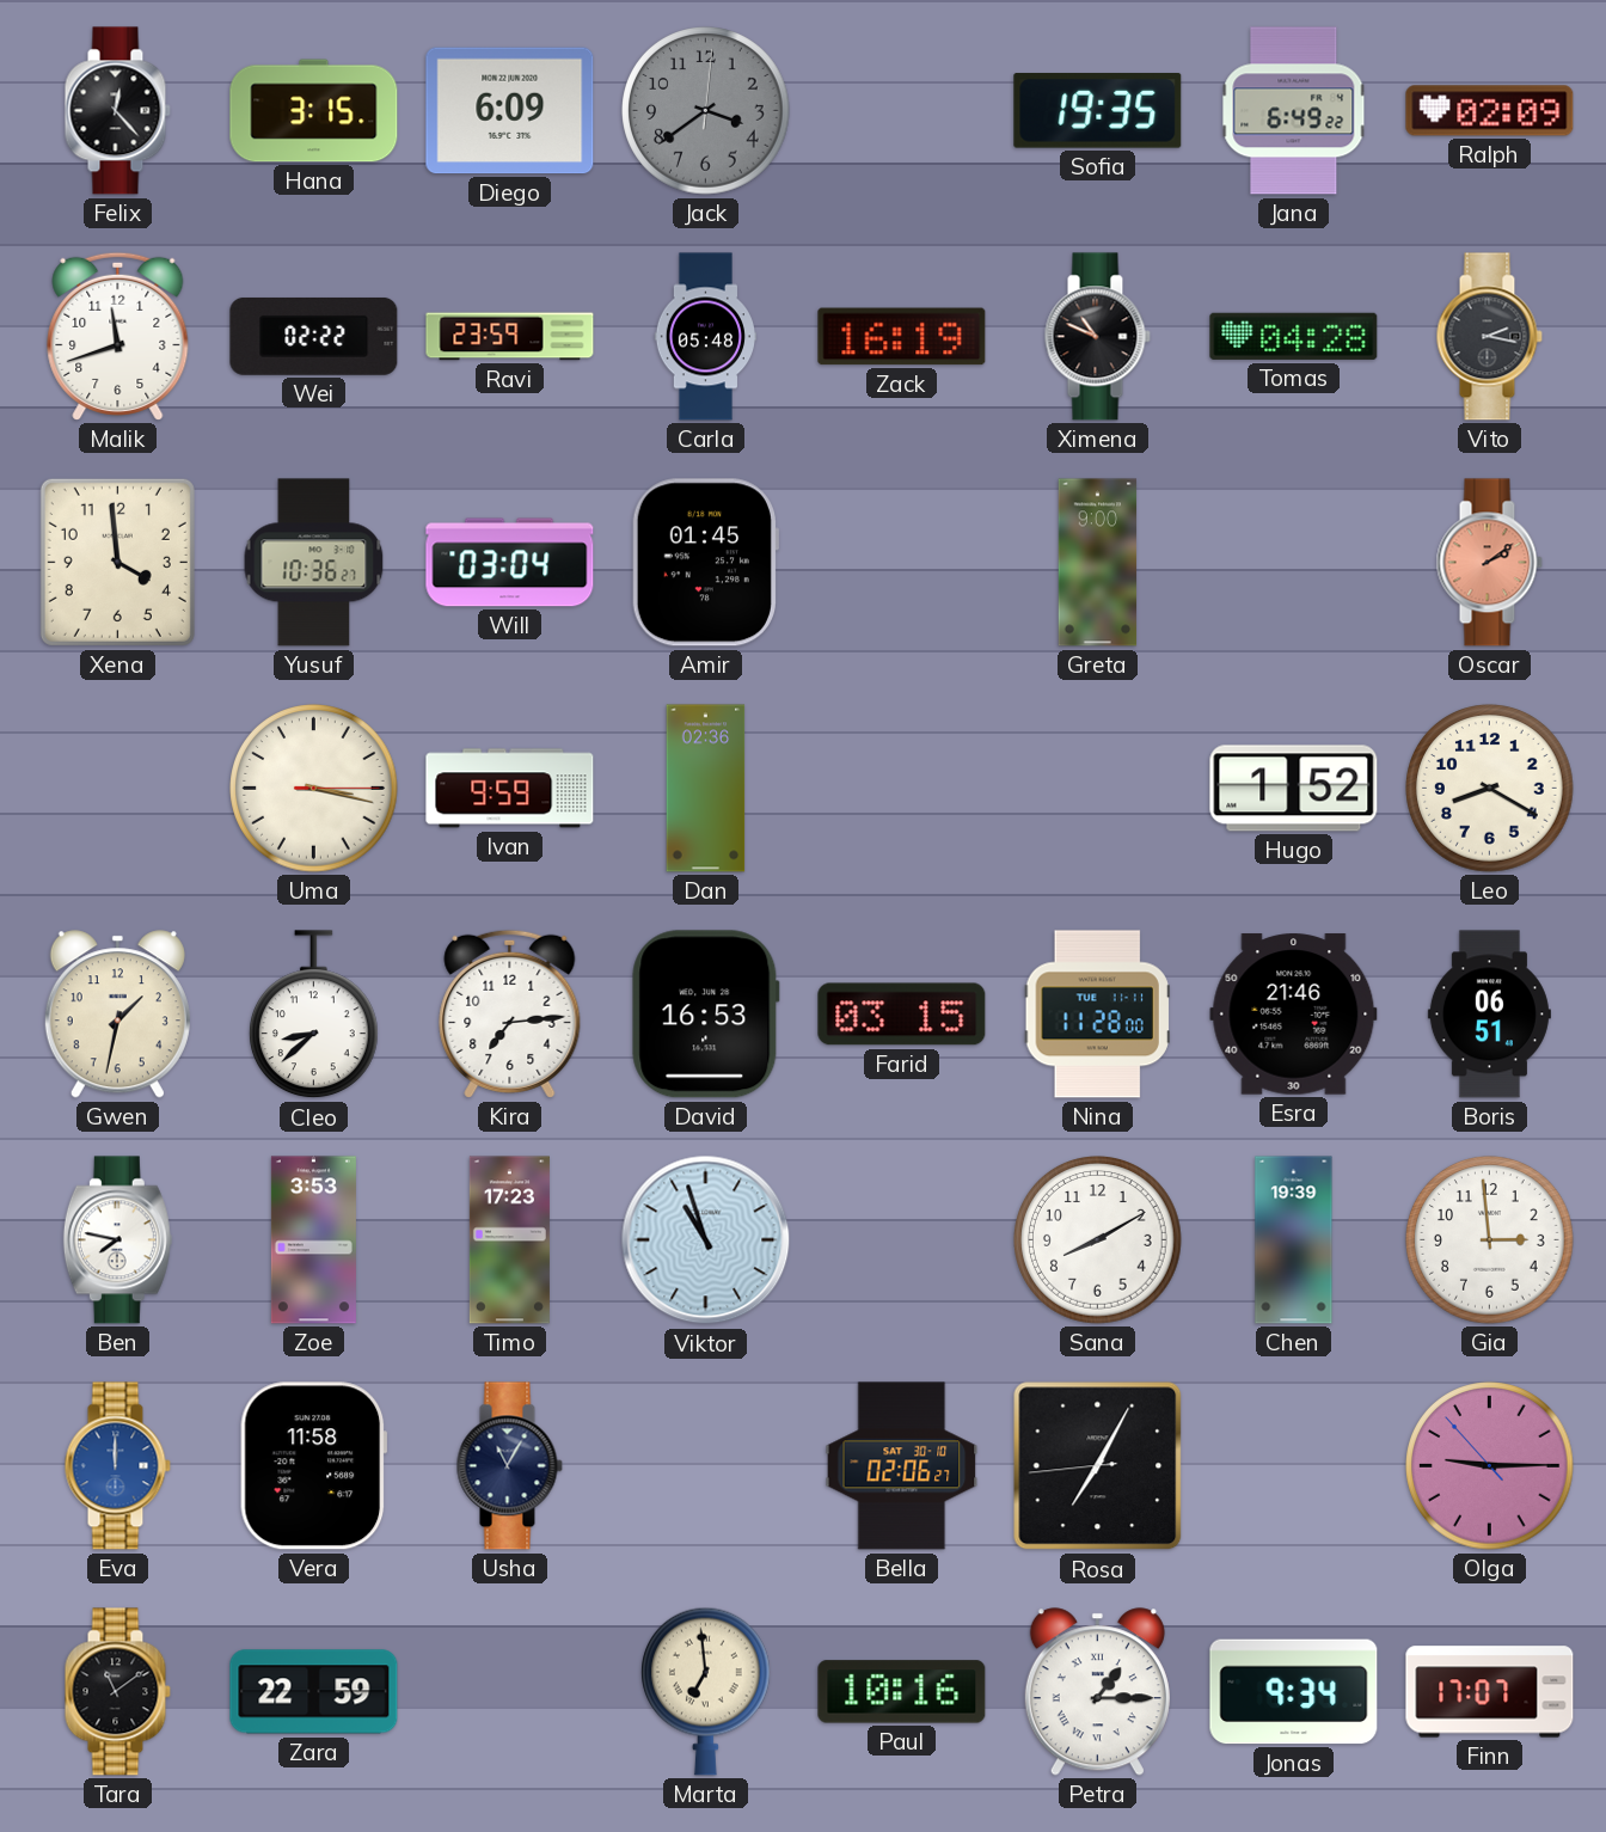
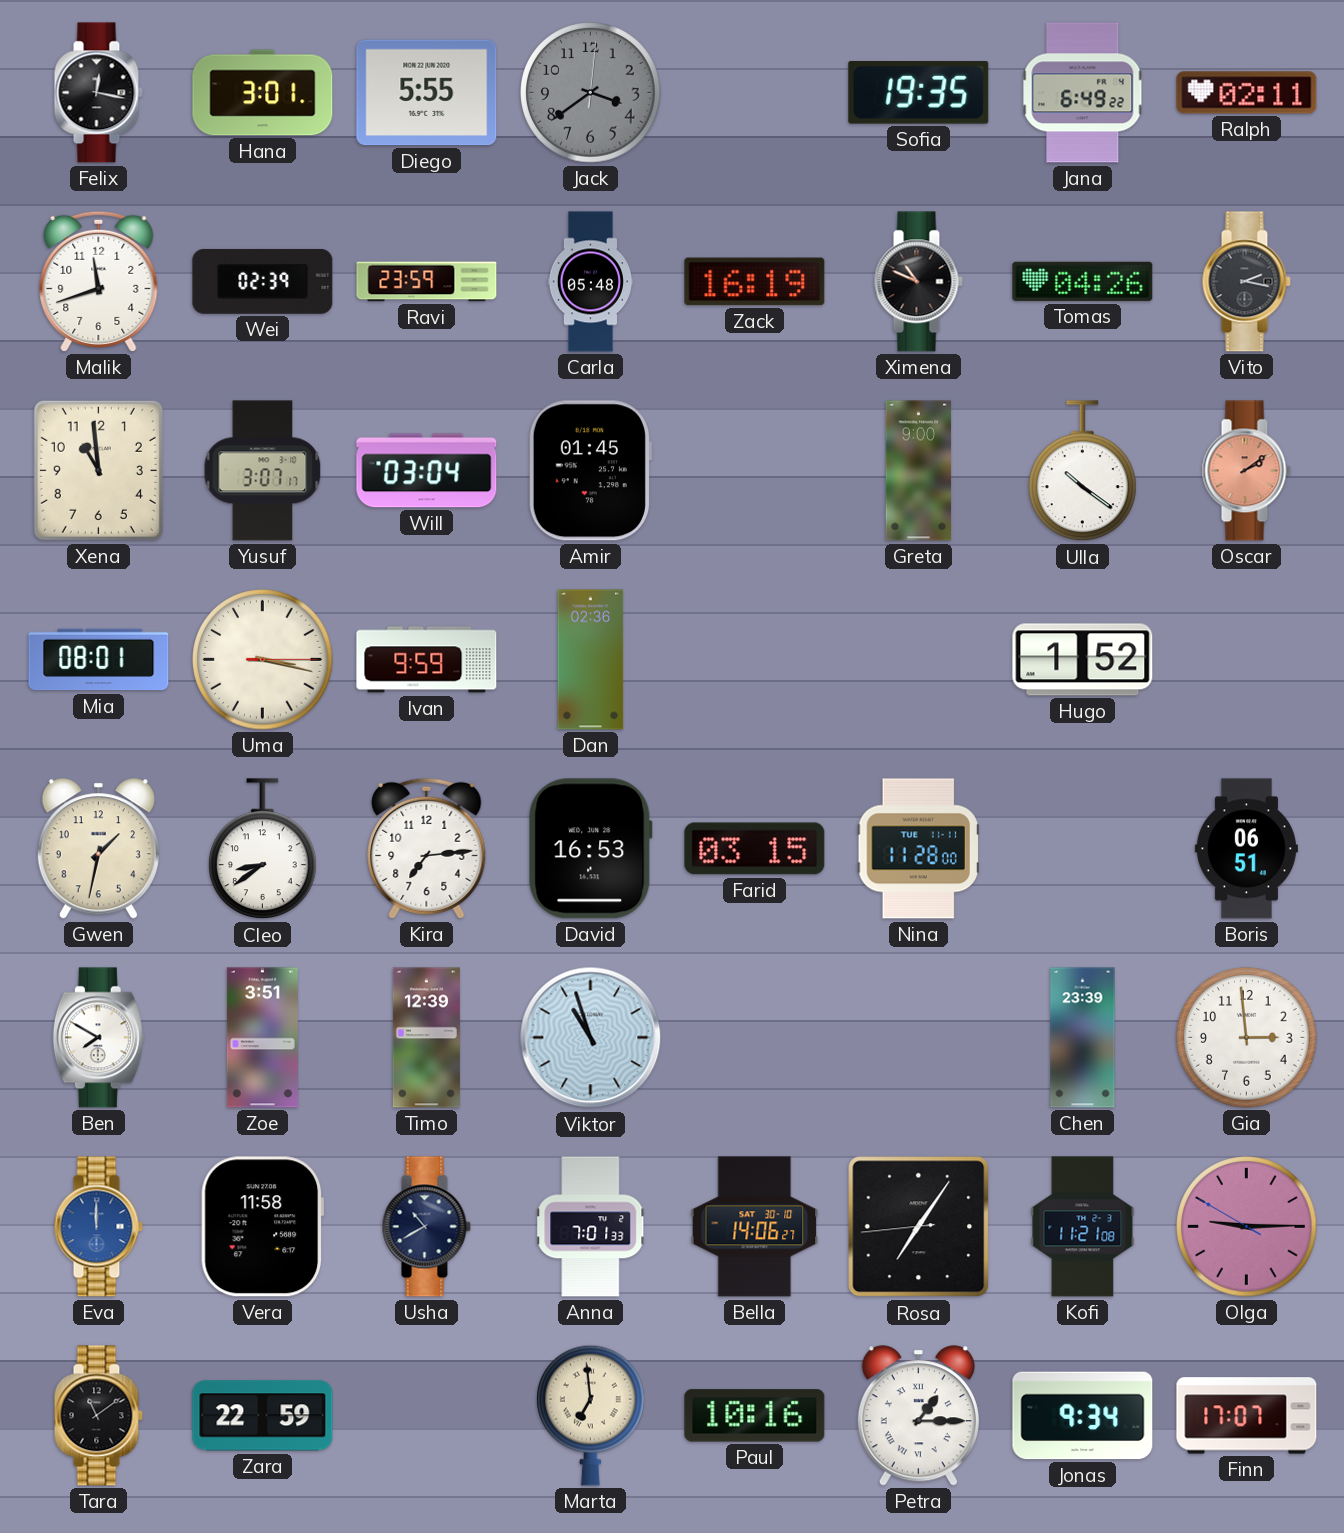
Felix: 12:23 -> 12:17 (98, 93)
Hana: 3:15 -> 3:01 (263, 93)
Diego: 6:09 -> 5:55 (427, 93)
Ralph: 02:09 -> 02:11 (1247, 93)
Wei: 02:22 -> 02:39 (263, 281)
Tomas: 04:28 -> 04:26 (1083, 281)
Xena: 3:59 -> 10:59 (98, 470)
Yusuf: 10:36 -> 3:07 (263, 471)
Ulla: none -> 10:21 (1083, 471)
Mia: none -> 08:01 (99, 660)
Leo: 8:20 -> none (1490, 789)
Cleo: 8:38 -> 8:39 (263, 849)
Esra: 21:46 -> none (1294, 1015)
Ben: 7:47 -> 7:50 (98, 1038)
Zoe: 3:53 -> 3:51 (262, 1038)
Timo: 17:23 -> 12:39 (426, 1038)
Sana: 8:10 -> none (1098, 1240)
Chen: 19:39 -> 23:39 (1083, 1038)
Usha: 11:05 -> 10:40 (426, 1227)
Anna: none -> 7:01 (591, 1227)
Bella: 02:06 -> 14:06 (755, 1227)
Rosa: 7:04 -> 7:05 (919, 1227)
Kofi: none -> 11:21 (1083, 1227)
Olga: 9:14:53 -> 9:14:50 (1247, 1227)
